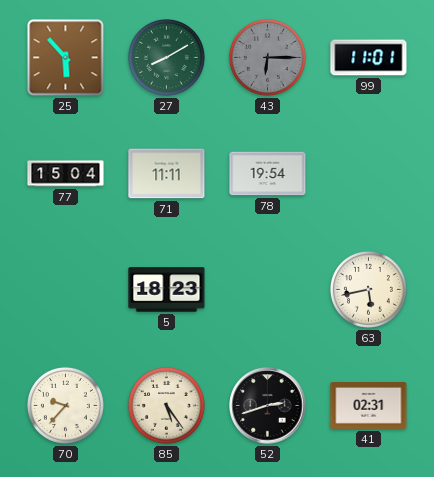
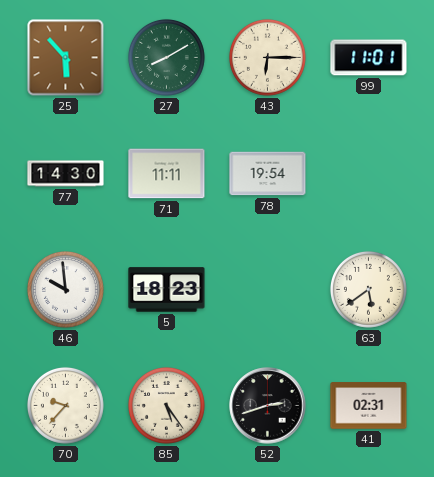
43 dial: grey -> cream (267, 57)
77: 15:04 -> 14:30 (66, 174)
46: none -> 9:59 (65, 289)
63: 5:43 -> 5:39 (368, 289)
